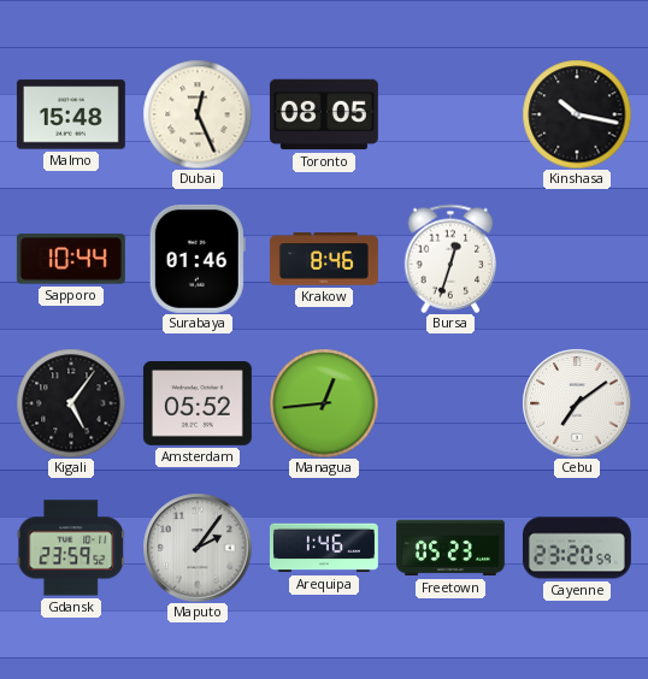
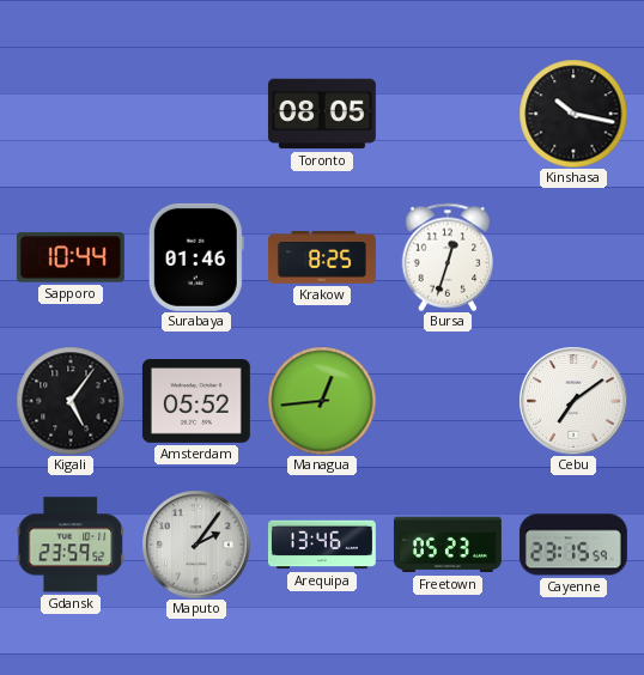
Malmo: 15:48 -> none (71, 114)
Dubai: 12:26 -> none (198, 114)
Krakow: 8:46 -> 8:25 (322, 257)
Arequipa: 1:46 -> 13:46 (322, 545)
Cayenne: 23:20 -> 23:15 (573, 545)
